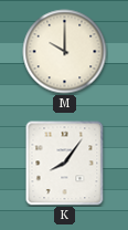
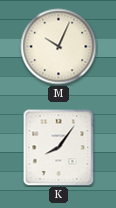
M: 10:00 -> 10:04 (59, 47)
